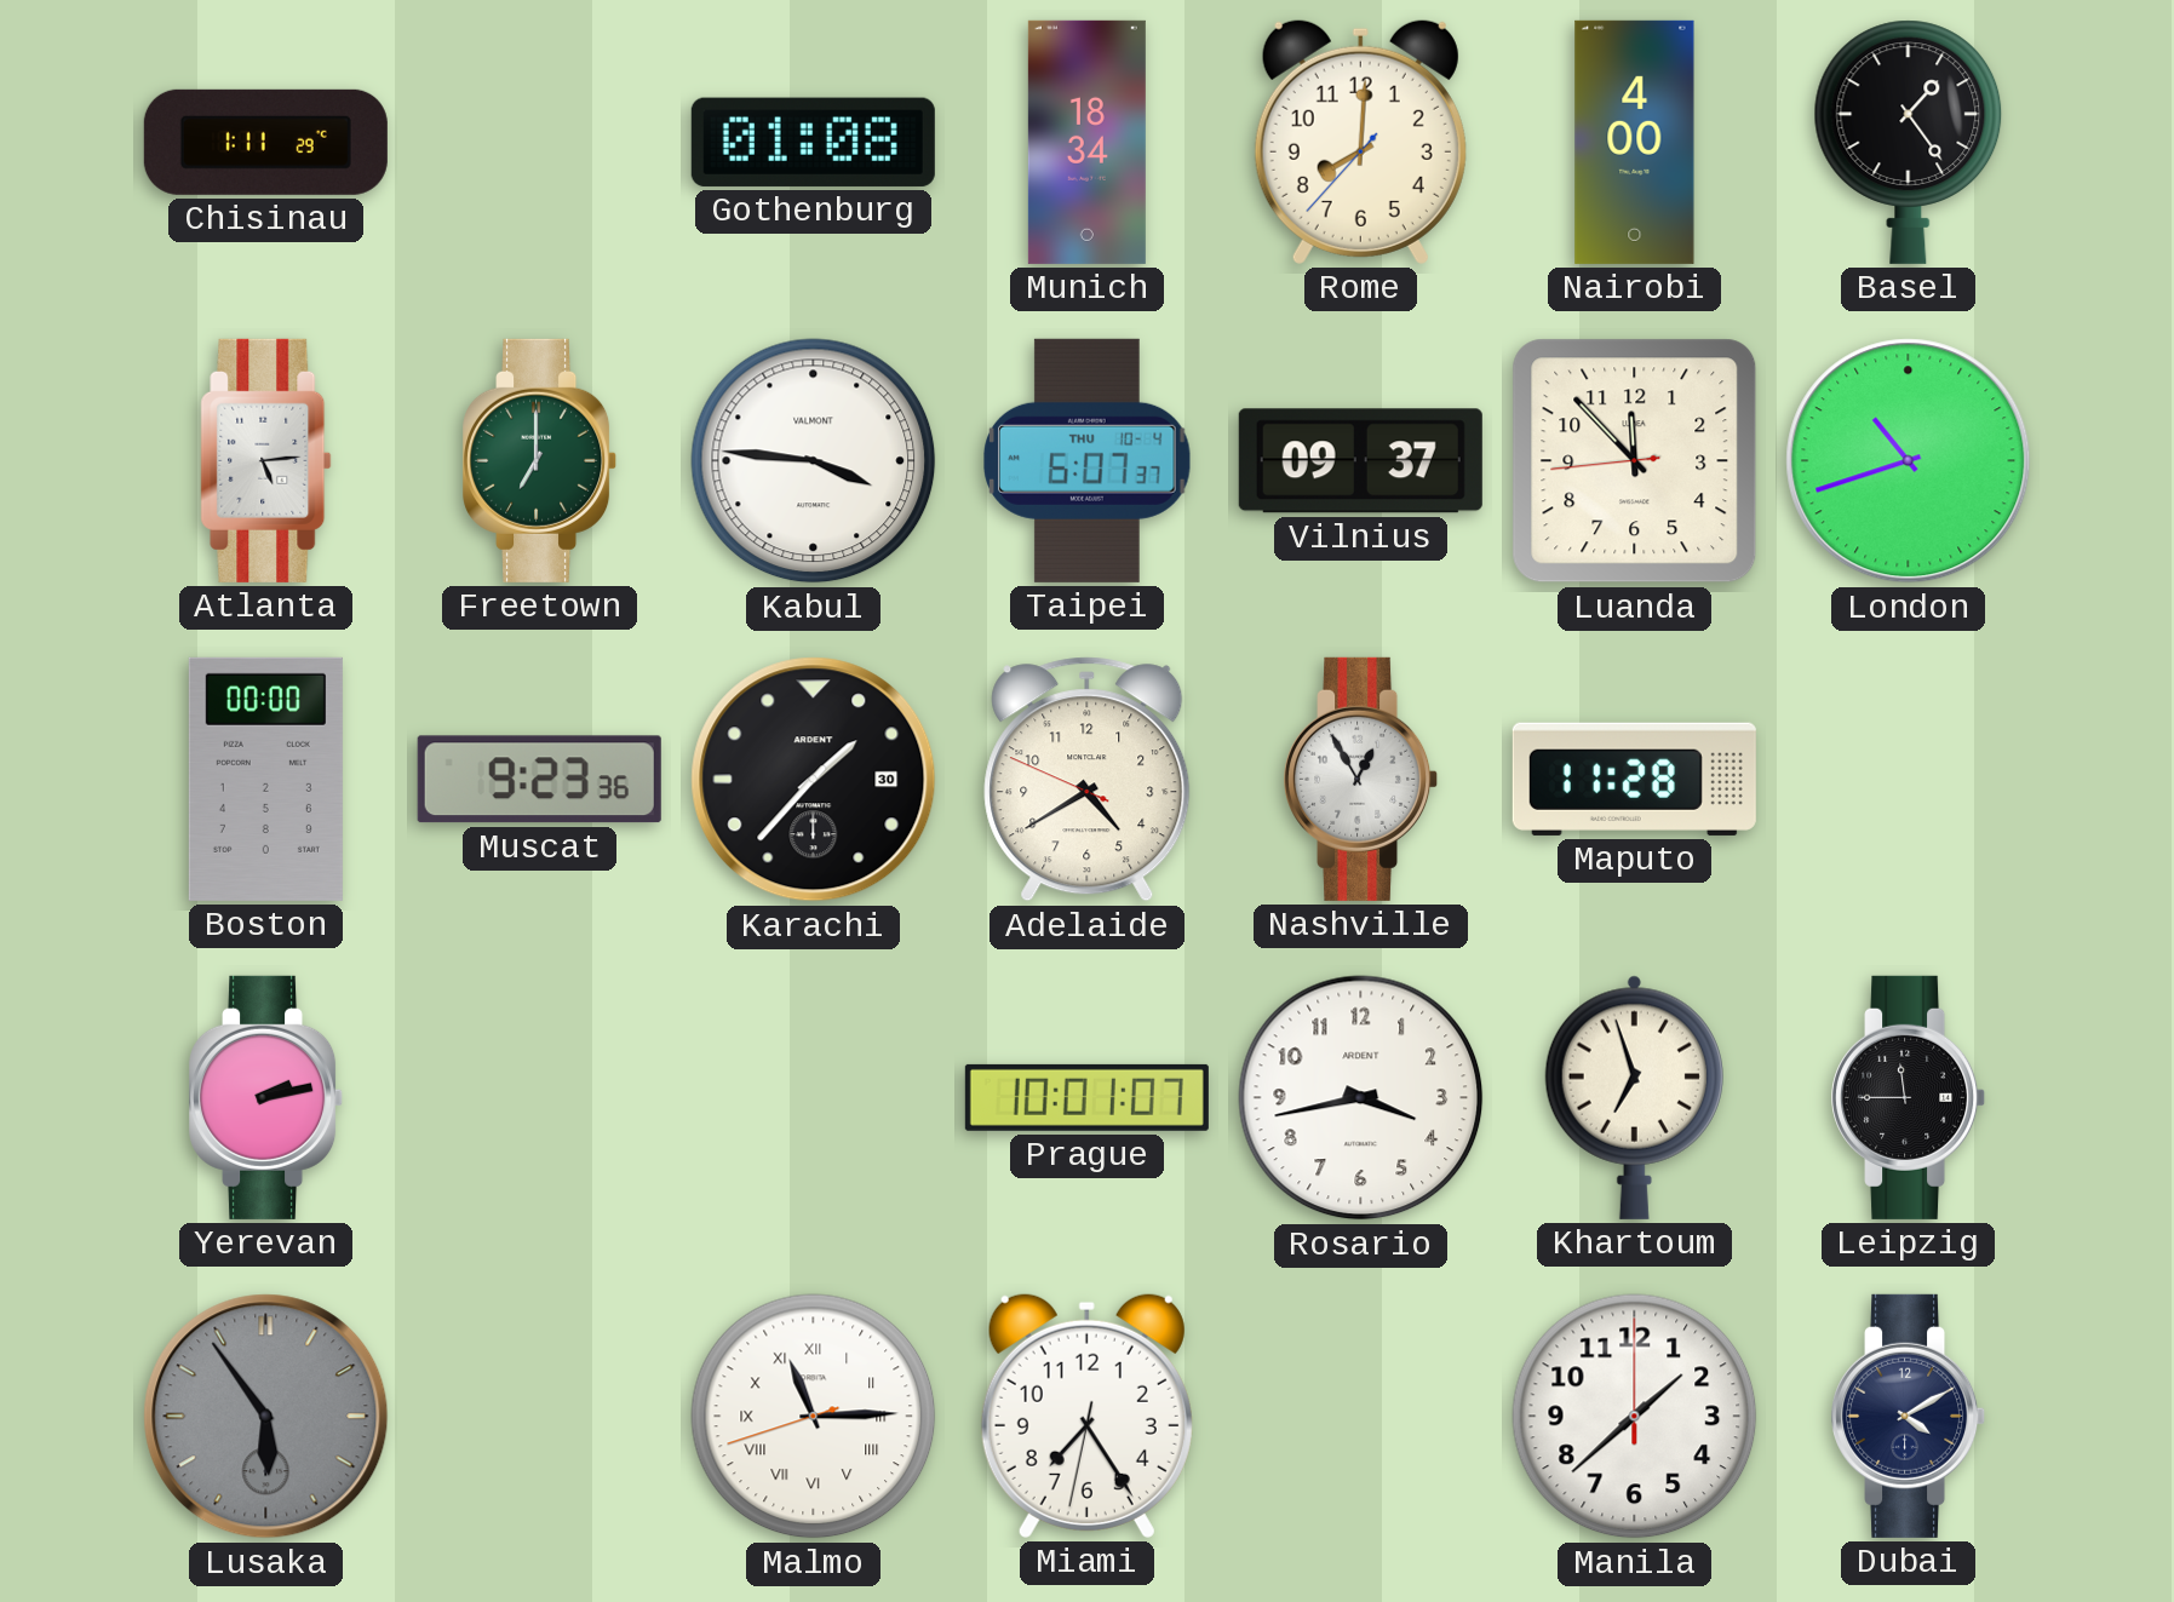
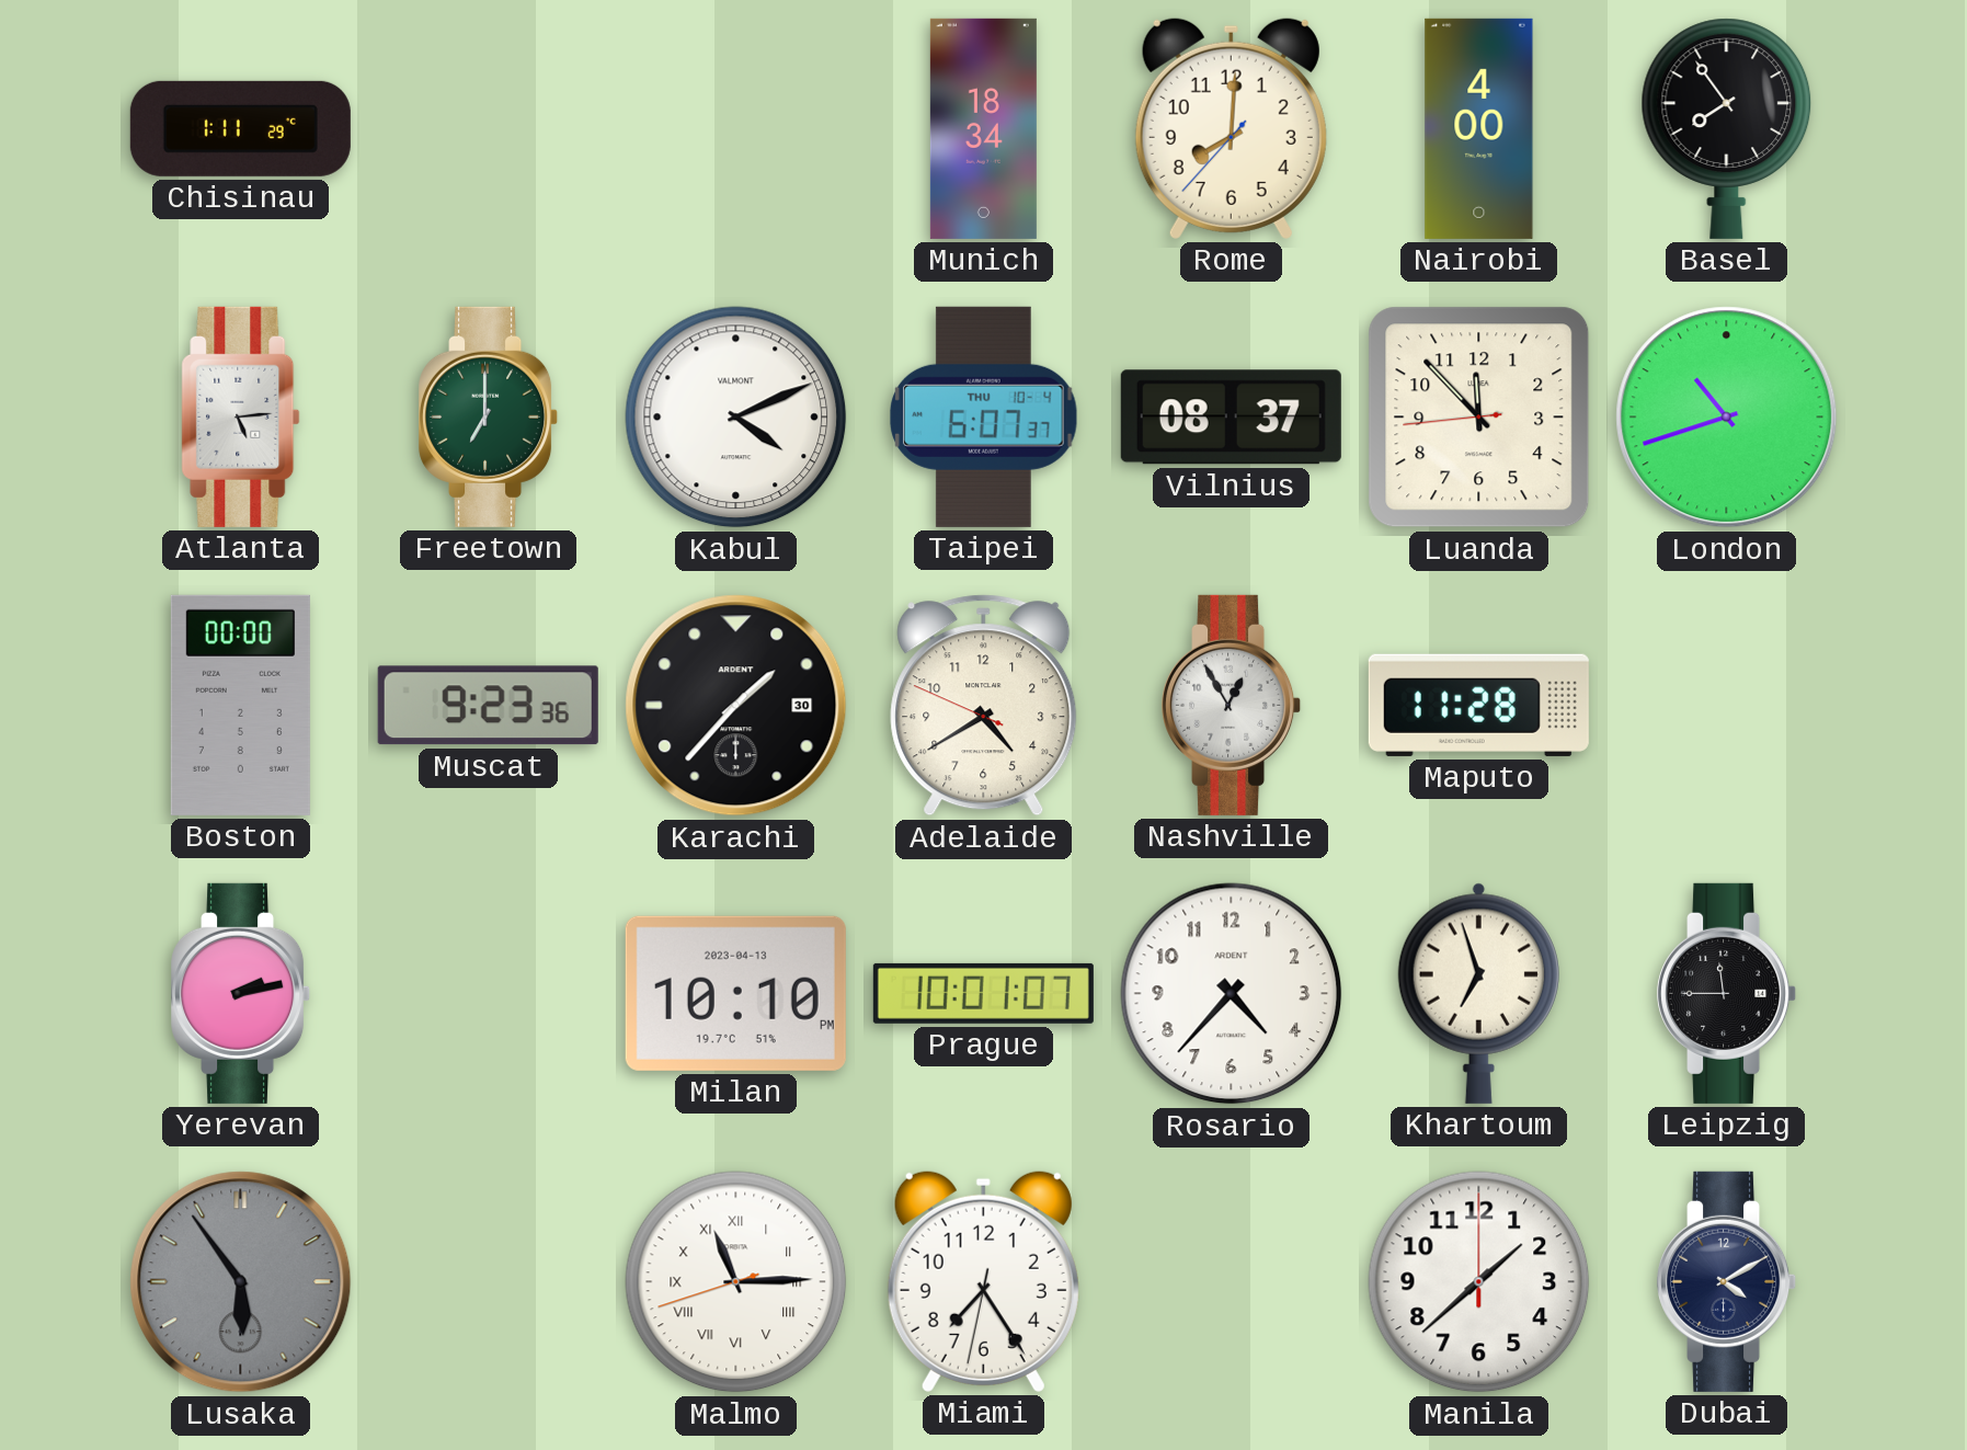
Gothenburg: 01:08 -> none (813, 142)
Basel: 1:24 -> 7:54 (1727, 128)
Kabul: 3:46 -> 4:11 (736, 418)
Vilnius: 09:37 -> 08:37 (1231, 418)
Milan: none -> 10:10 (735, 993)
Rosario: 3:43 -> 4:37 (1232, 994)
